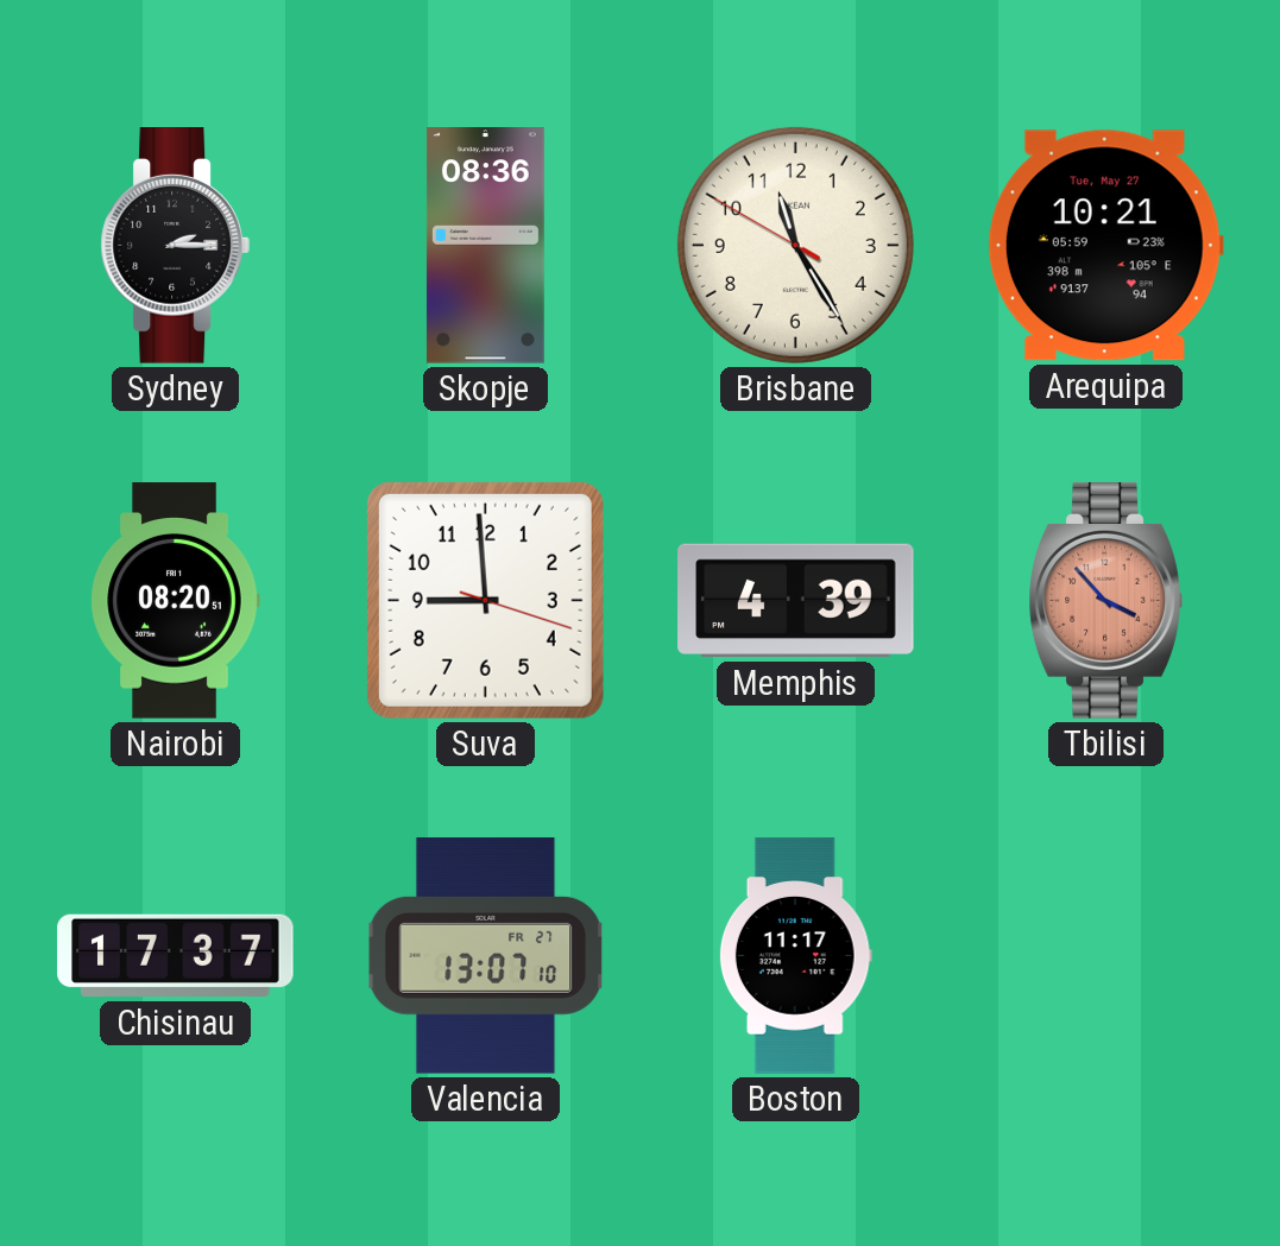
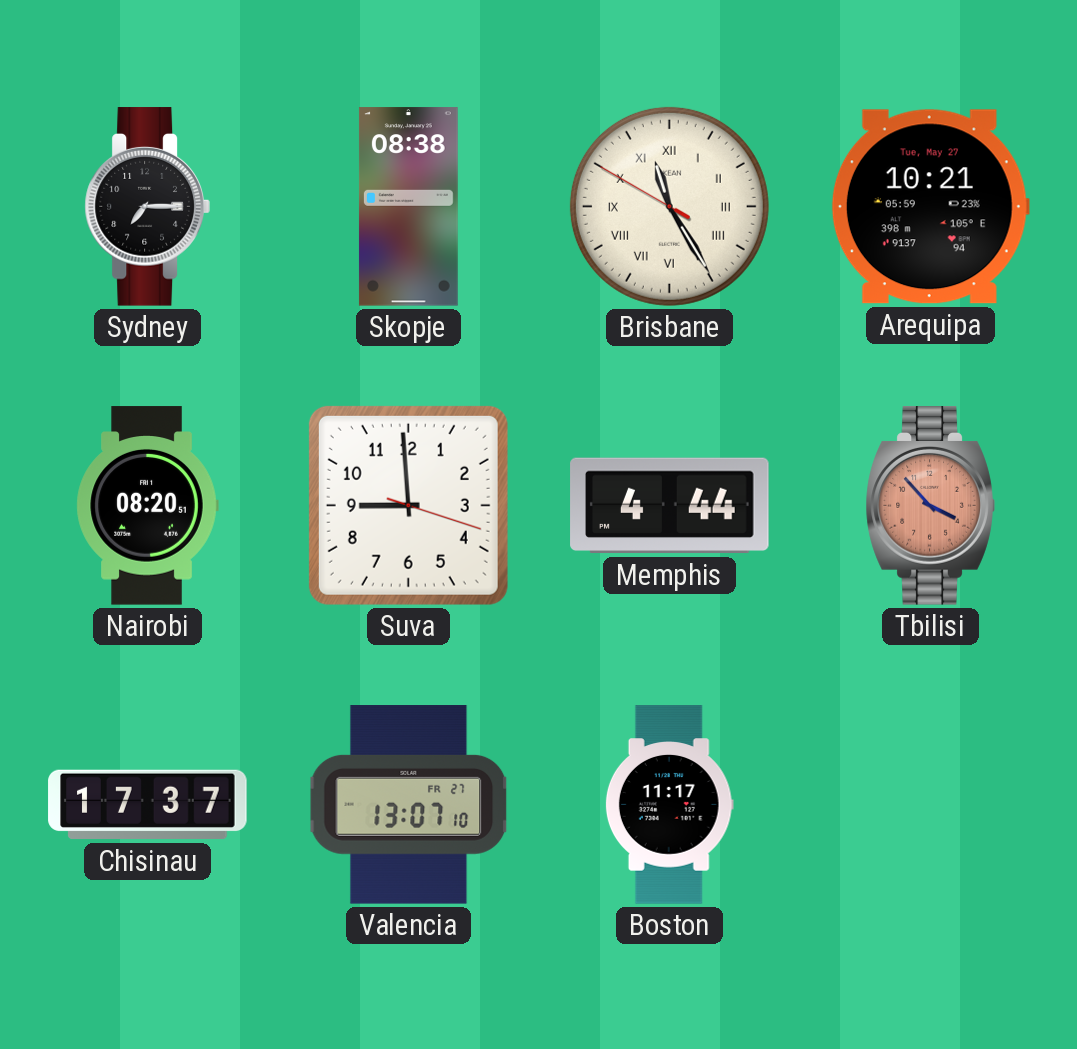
Sydney: 2:15 -> 7:15 (147, 207)
Skopje: 08:36 -> 08:38 (408, 207)
Brisbane numerals: Arabic -> Roman (669, 206)
Memphis: 4:39 -> 4:44 (670, 506)
